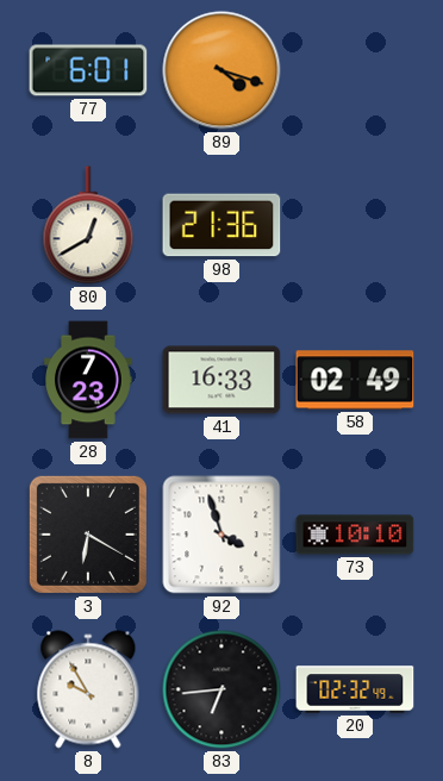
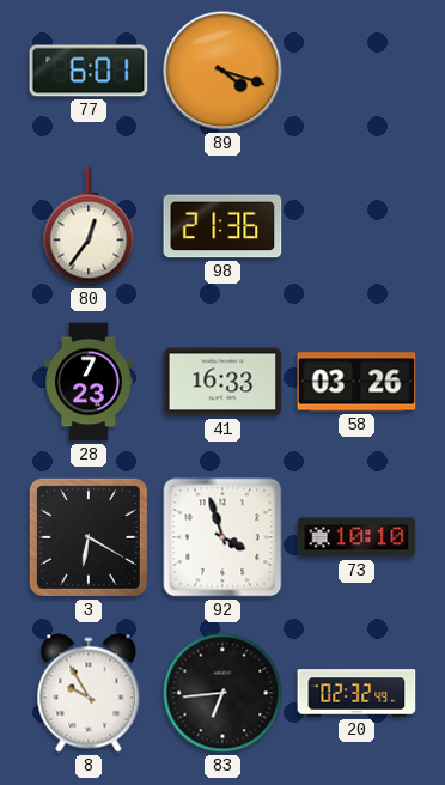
80: 12:40 -> 12:36 (89, 226)
58: 02:49 -> 03:26 (356, 382)
